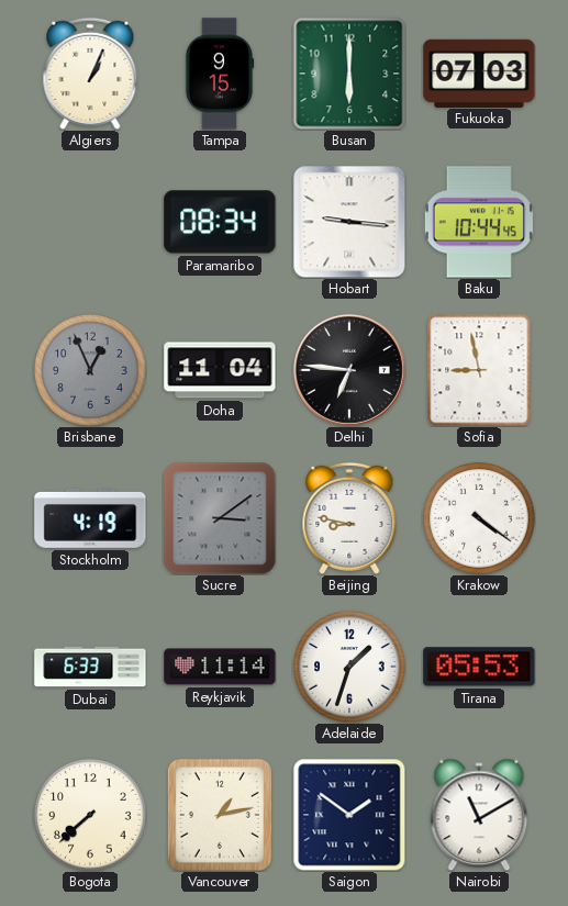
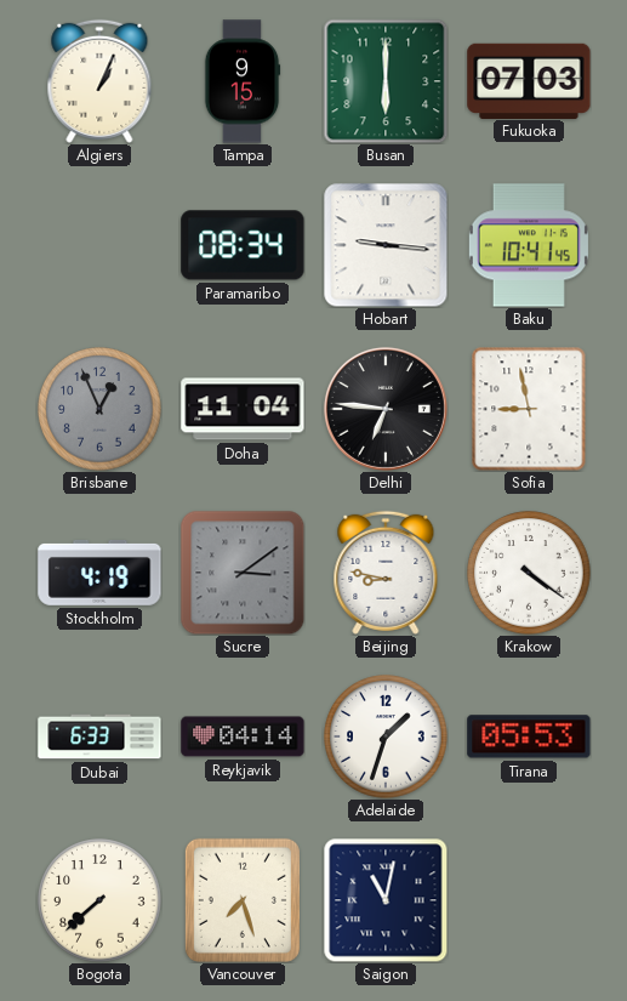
Baku: 10:44 -> 10:41 (529, 245)
Reykjavik: 11:14 -> 04:14 (243, 736)
Vancouver: 1:13 -> 7:27 (243, 900)
Saigon: 1:51 -> 11:02 (386, 900)
Nairobi: 11:10 -> none (479, 815)
